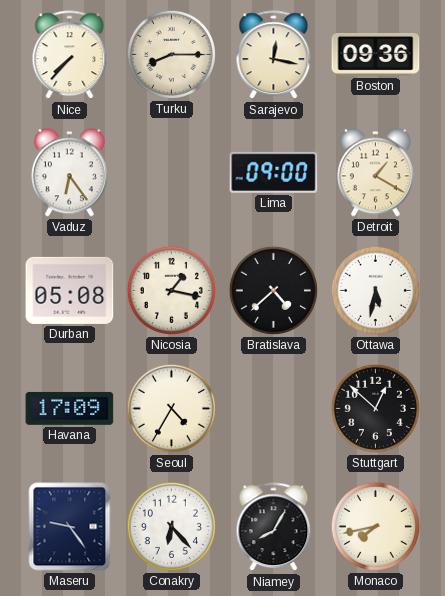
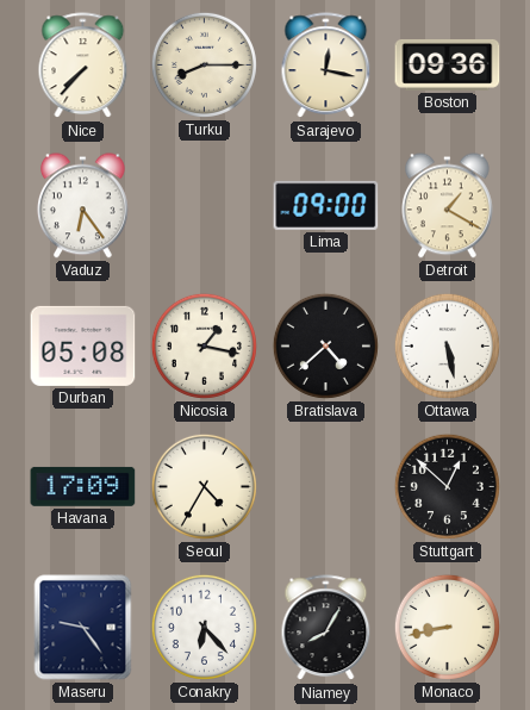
Ottawa: 5:32 -> 5:28 (447, 345)
Monaco: 7:43 -> 8:43 (447, 627)
